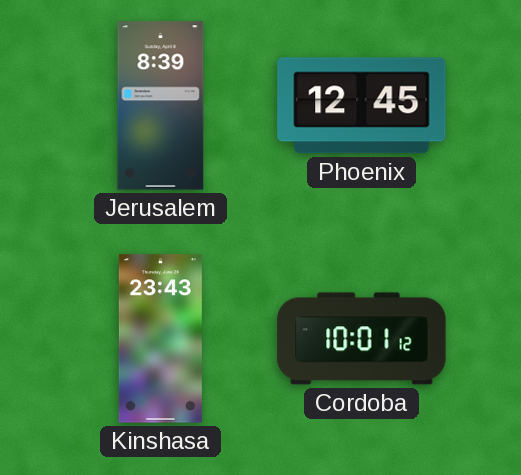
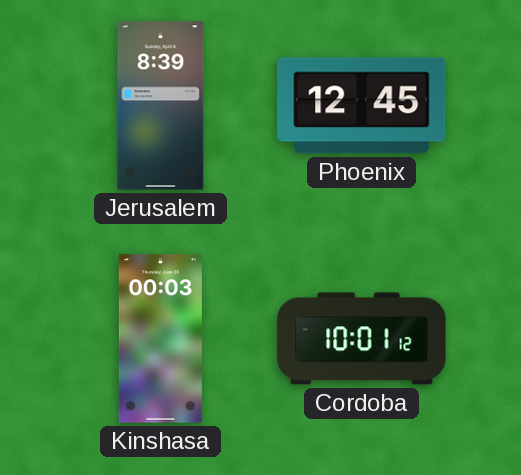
Kinshasa: 23:43 -> 00:03 (160, 339)
